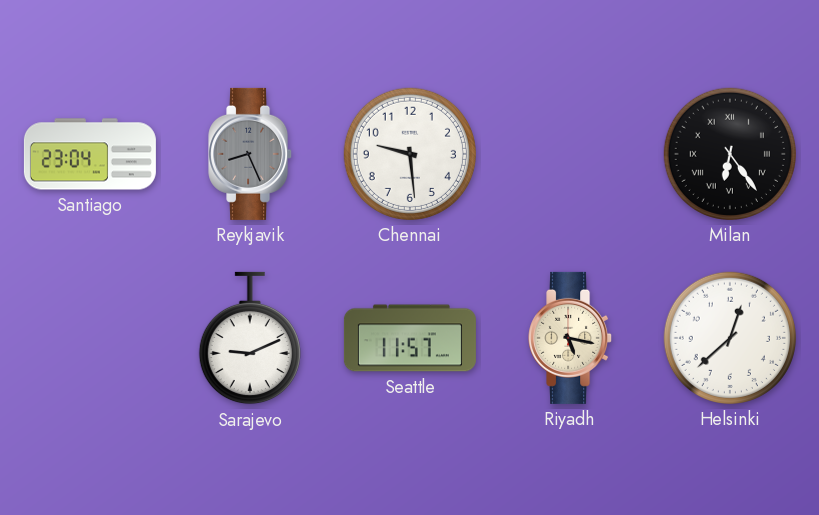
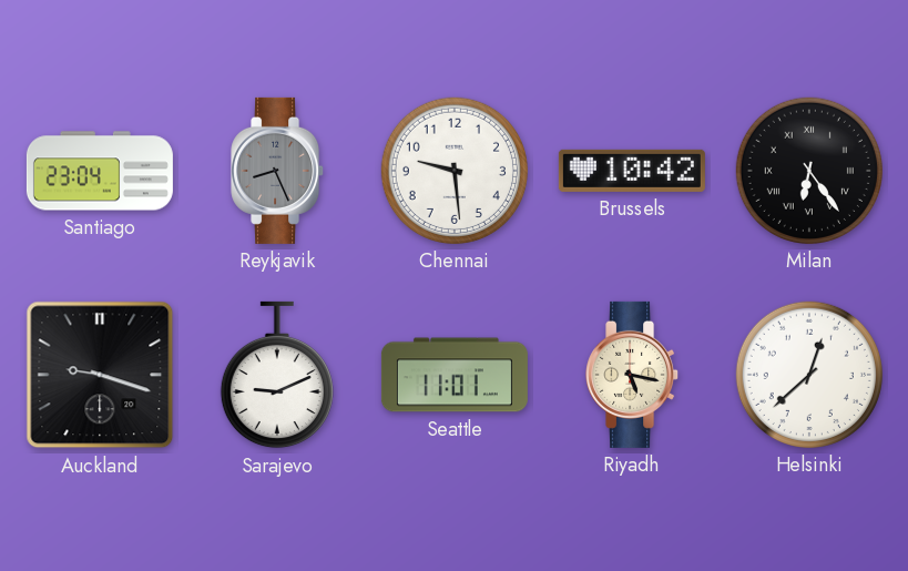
Brussels: none -> 10:42 (632, 171)
Auckland: none -> 9:18 (100, 375)
Seattle: 11:57 -> 11:01 (455, 375)
